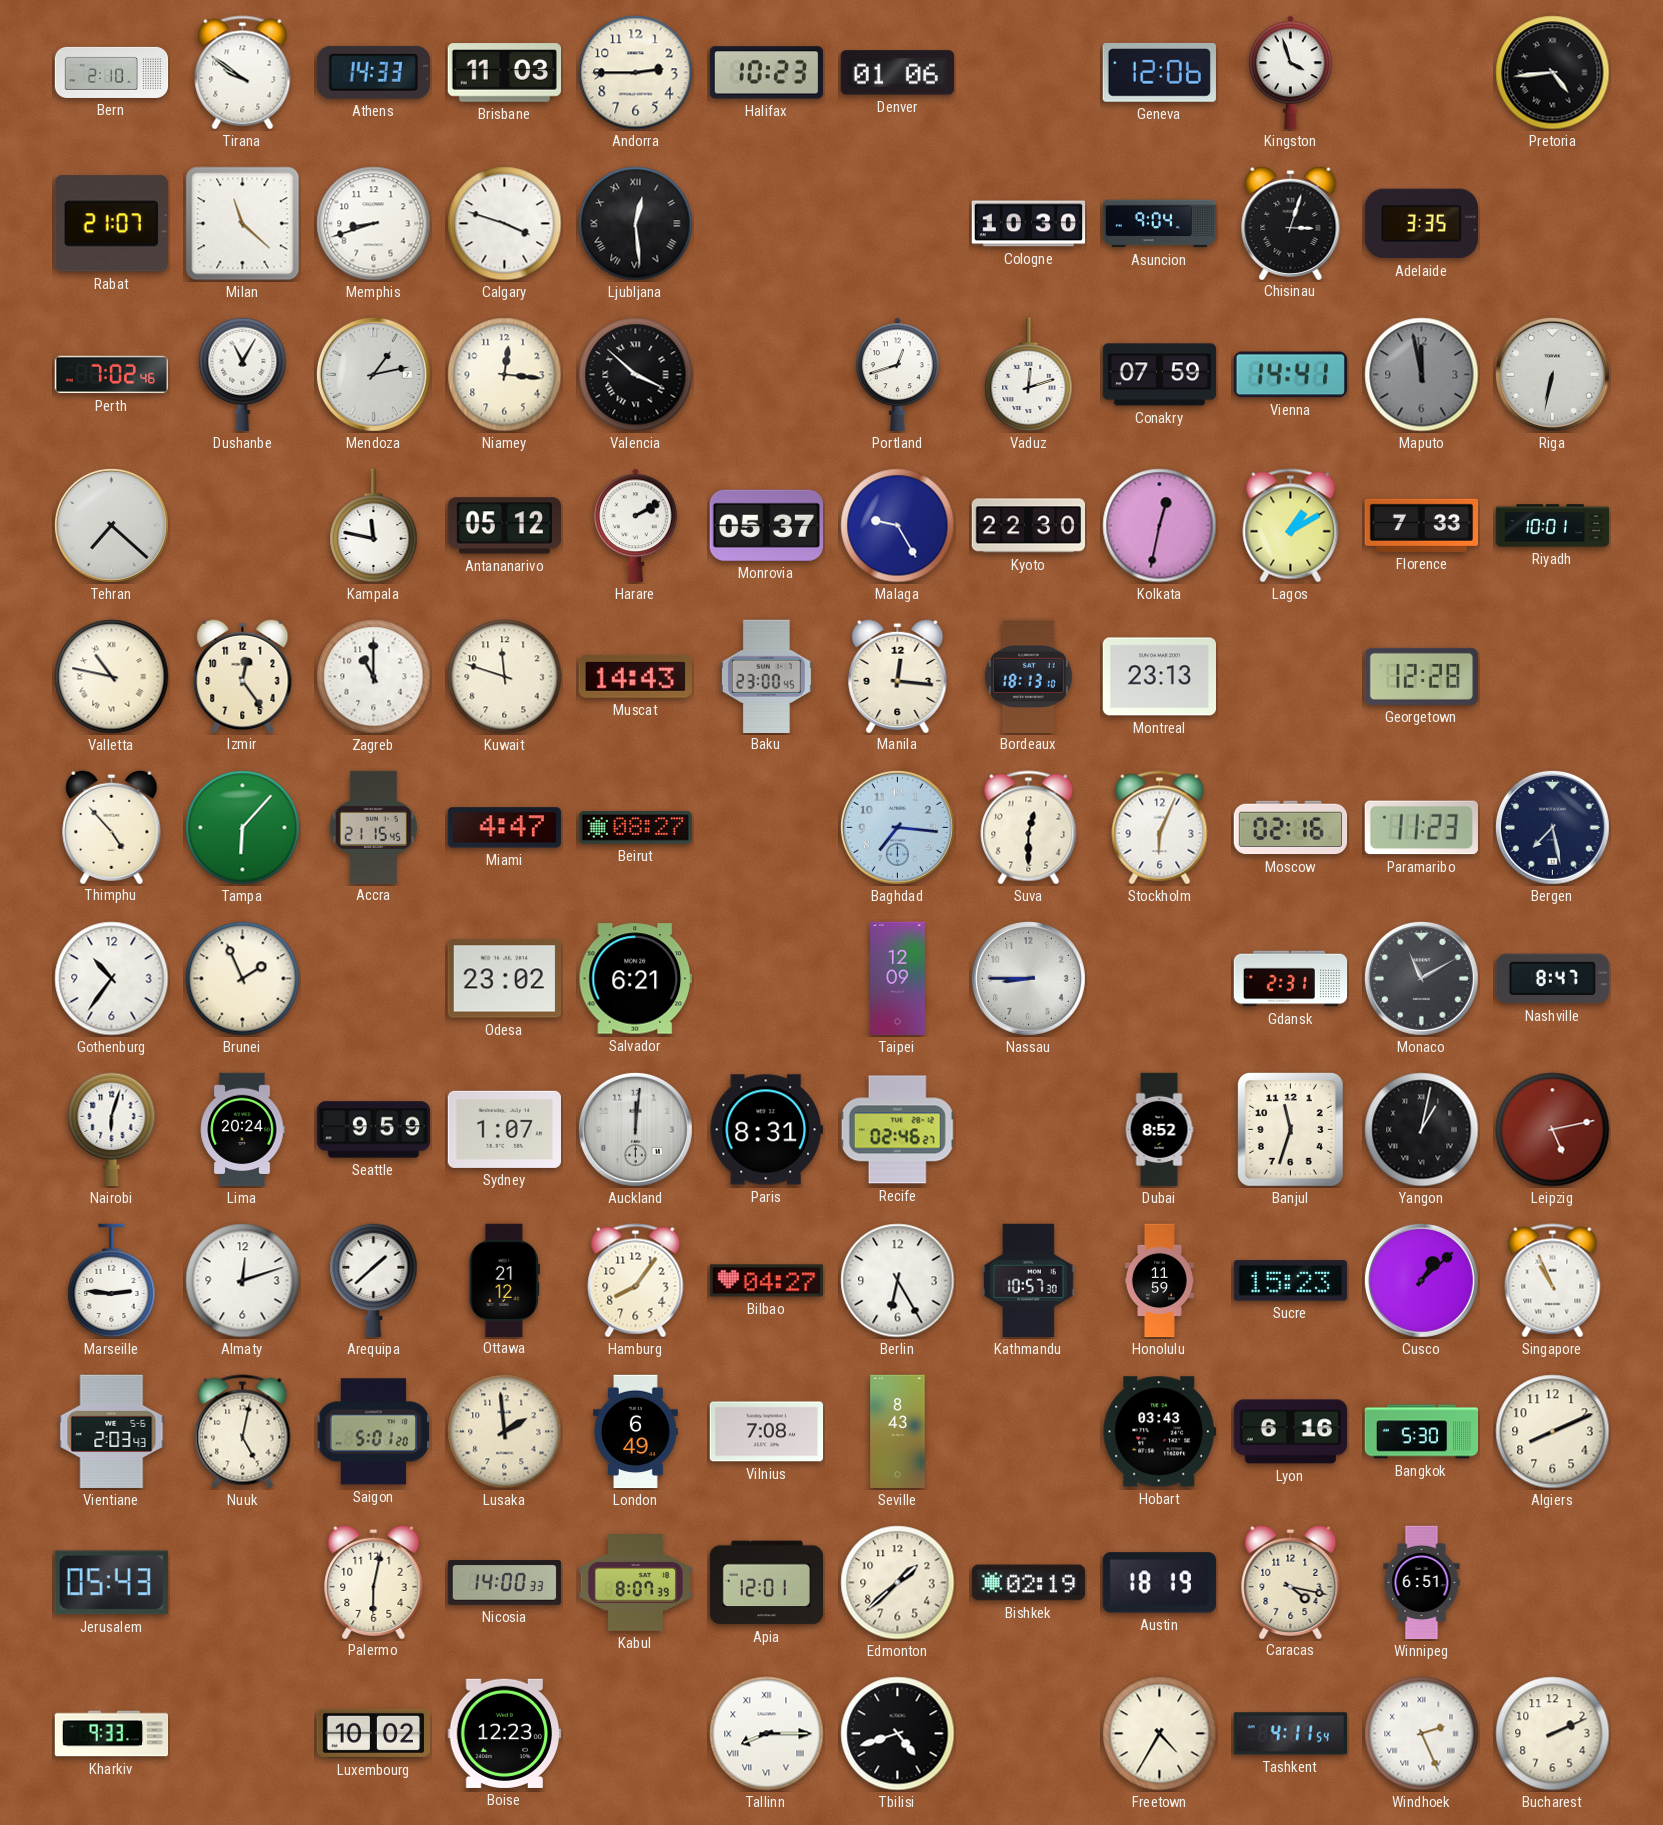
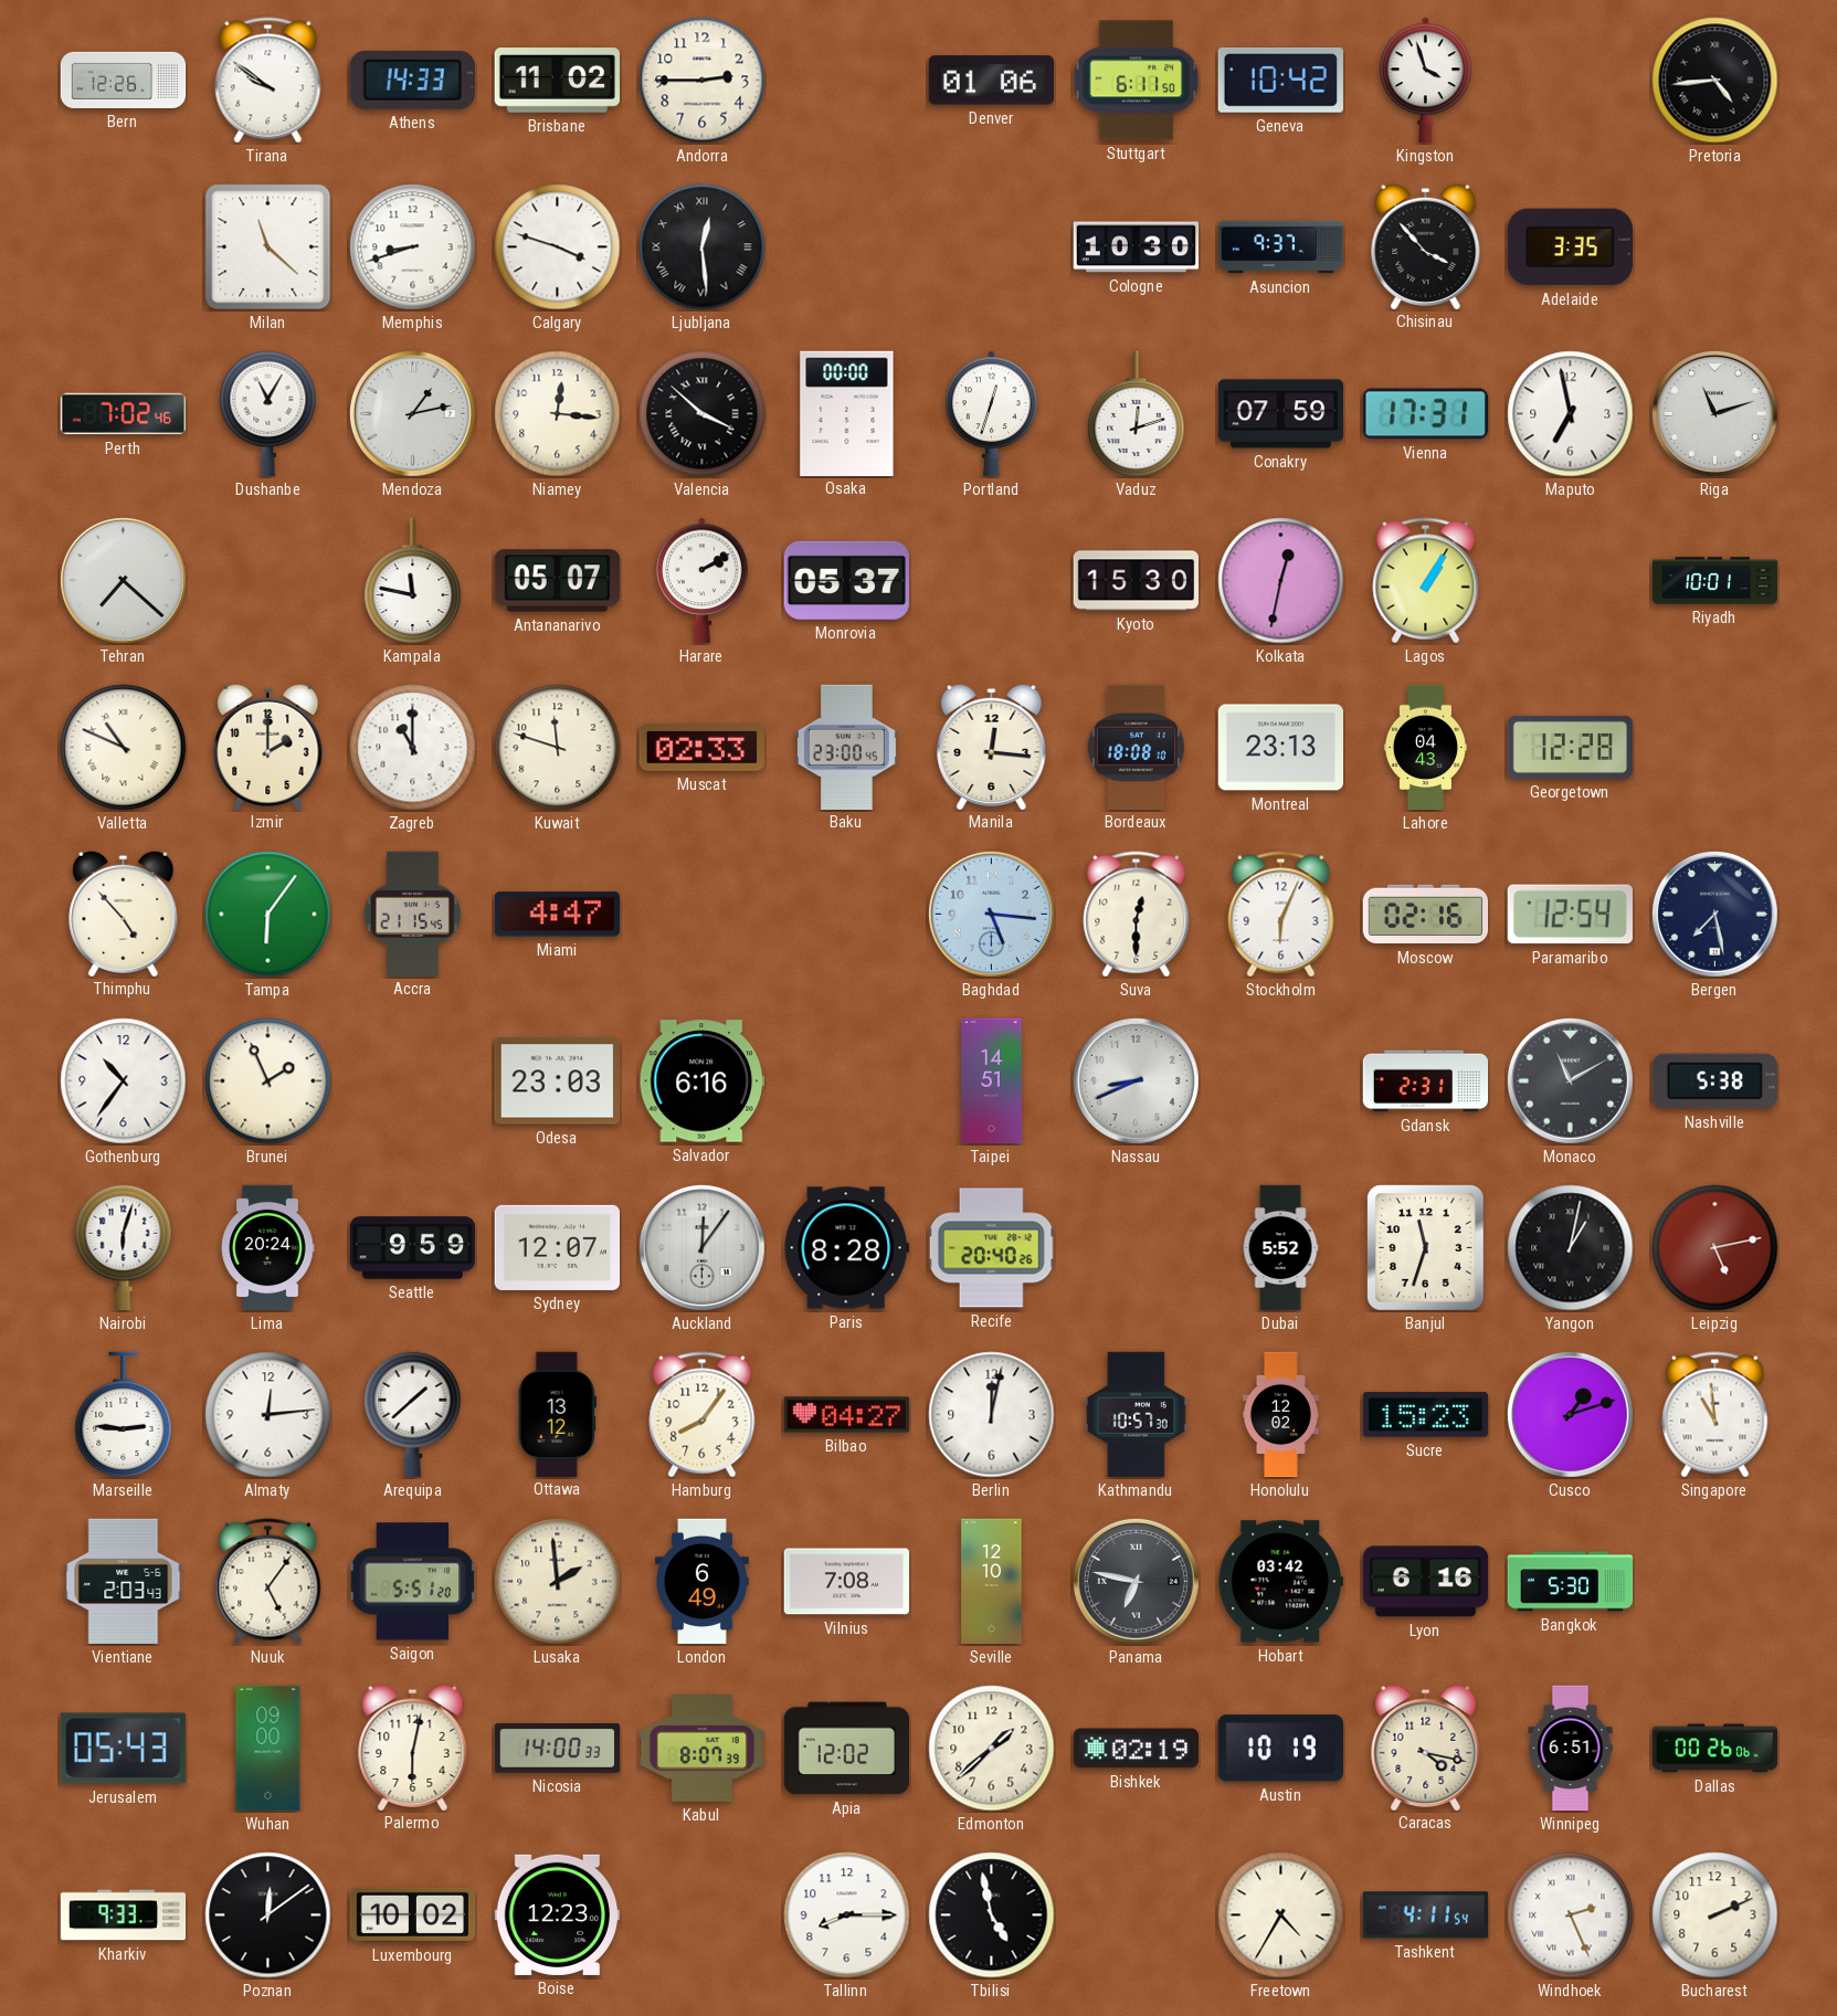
Bern: 2:10 -> 12:26 (124, 80)
Brisbane: 11:03 -> 11:02 (557, 81)
Halifax: 10:23 -> none (766, 73)
Stuttgart: none -> 6:11 (1137, 81)
Geneva: 12:06 -> 10:42 (1280, 80)
Rabat: 21:07 -> none (111, 224)
Asuncion: 9:04 -> 9:37 (1281, 247)
Chisinau: 3:03 -> 3:53 (1426, 245)
Osaka: none -> 00:00 (847, 413)
Portland: 12:42 -> 12:33 (992, 413)
Vienna: 14:41 -> 17:31 (1425, 414)
Maputo: 11:58 -> 6:58 (1571, 414)
Maputo dial: grey -> white (1571, 414)
Riga: 6:32 -> 11:12 (1714, 413)
Antananarivo: 05:12 -> 05:07 (558, 581)
Malaga: 9:25 -> none (898, 526)
Kyoto: 22:30 -> 15:30 (1136, 581)
Lagos: 1:10 -> 1:05 (1426, 581)
Florence: 7:33 -> none (1421, 525)
Valletta: 10:47 -> 10:49 (124, 748)
Izmir: 12:24 -> 2:00 (268, 746)
Muscat: 14:43 -> 02:33 (701, 747)
Bordeaux: 18:13 -> 18:08 (1136, 747)
Lahore: none -> 04:43 (1425, 748)
Tampa: 6:07 -> 6:06 (268, 915)
Beirut: 08:27 -> none (635, 828)
Baghdad: 7:16 -> 5:16 (991, 914)
Paramaribo: 11:23 -> 12:54 (1570, 915)
Odesa: 23:02 -> 23:03 (557, 1081)
Salvador: 6:21 -> 6:16 (701, 1081)
Taipei: 12:09 -> 14:51 (992, 1081)
Nassau: 8:45 -> 8:41 (1136, 1080)
Nashville: 8:47 -> 5:38 (1714, 1081)
Sydney: 1:07 -> 12:07 (557, 1247)
Auckland: 12:01 -> 12:06 (701, 1247)
Paris: 8:31 -> 8:28 (846, 1248)
Recife: 02:46 -> 20:40 (991, 1248)
Dubai: 8:52 -> 5:52 (1280, 1248)
Almaty: 12:12 -> 12:14 (268, 1415)
Ottawa: 21:12 -> 13:12 (557, 1414)
Berlin: 6:25 -> 12:02 (992, 1415)
Honolulu: 11:59 -> 12:02 (1280, 1415)
Cusco: 1:08 -> 1:12 (1570, 1414)
Singapore: 10:56 -> 10:59 (1715, 1415)
Nuuk: 5:02 -> 5:06 (268, 1582)
Saigon: 5:01 -> 5:51 (413, 1582)
Seville: 8:43 -> 12:10 (992, 1582)
Panama: none -> 6:47 (1136, 1581)
Hobart: 03:43 -> 03:42 (1280, 1582)
Algiers: 8:11 -> none (1553, 1432)
Wuhan: none -> 09:00 (268, 1749)
Apia: 12:01 -> 12:02 (847, 1749)
Austin: 18:19 -> 10:19 (1280, 1749)
Dallas: none -> 00:26 (1715, 1749)
Poznan: none -> 12:09 (268, 1915)
Tallinn numerals: Roman -> Arabic (847, 1915)
Tbilisi: 4:42 -> 4:58 (992, 1915)
